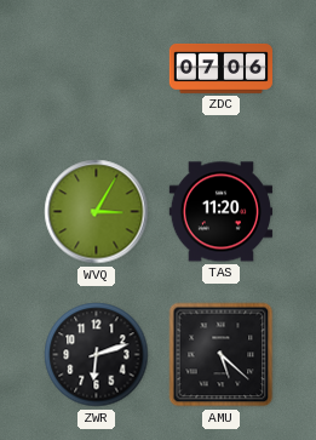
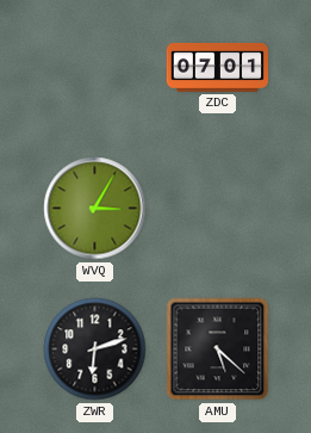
ZDC: 07:06 -> 07:01 (218, 67)
TAS: 11:20 -> none (220, 212)
